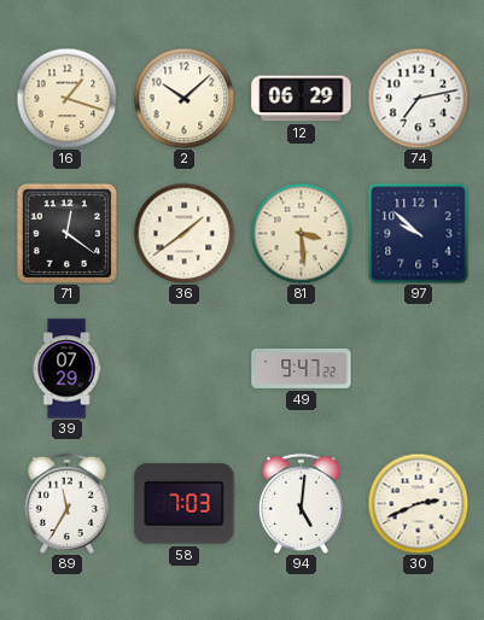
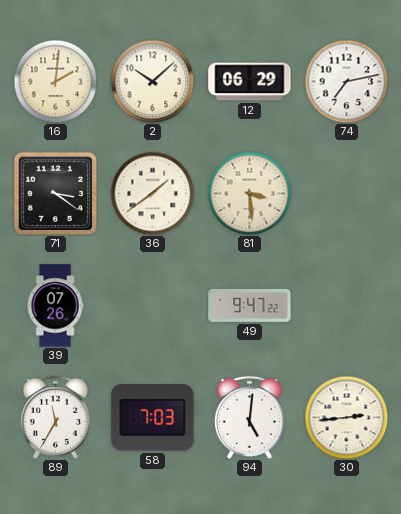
16: 1:18 -> 2:01 (55, 81)
71: 12:21 -> 3:21 (55, 193)
97: 9:52 -> none (418, 233)
39: 07:29 -> 07:26 (55, 306)
30: 2:41 -> 2:44 (346, 417)
